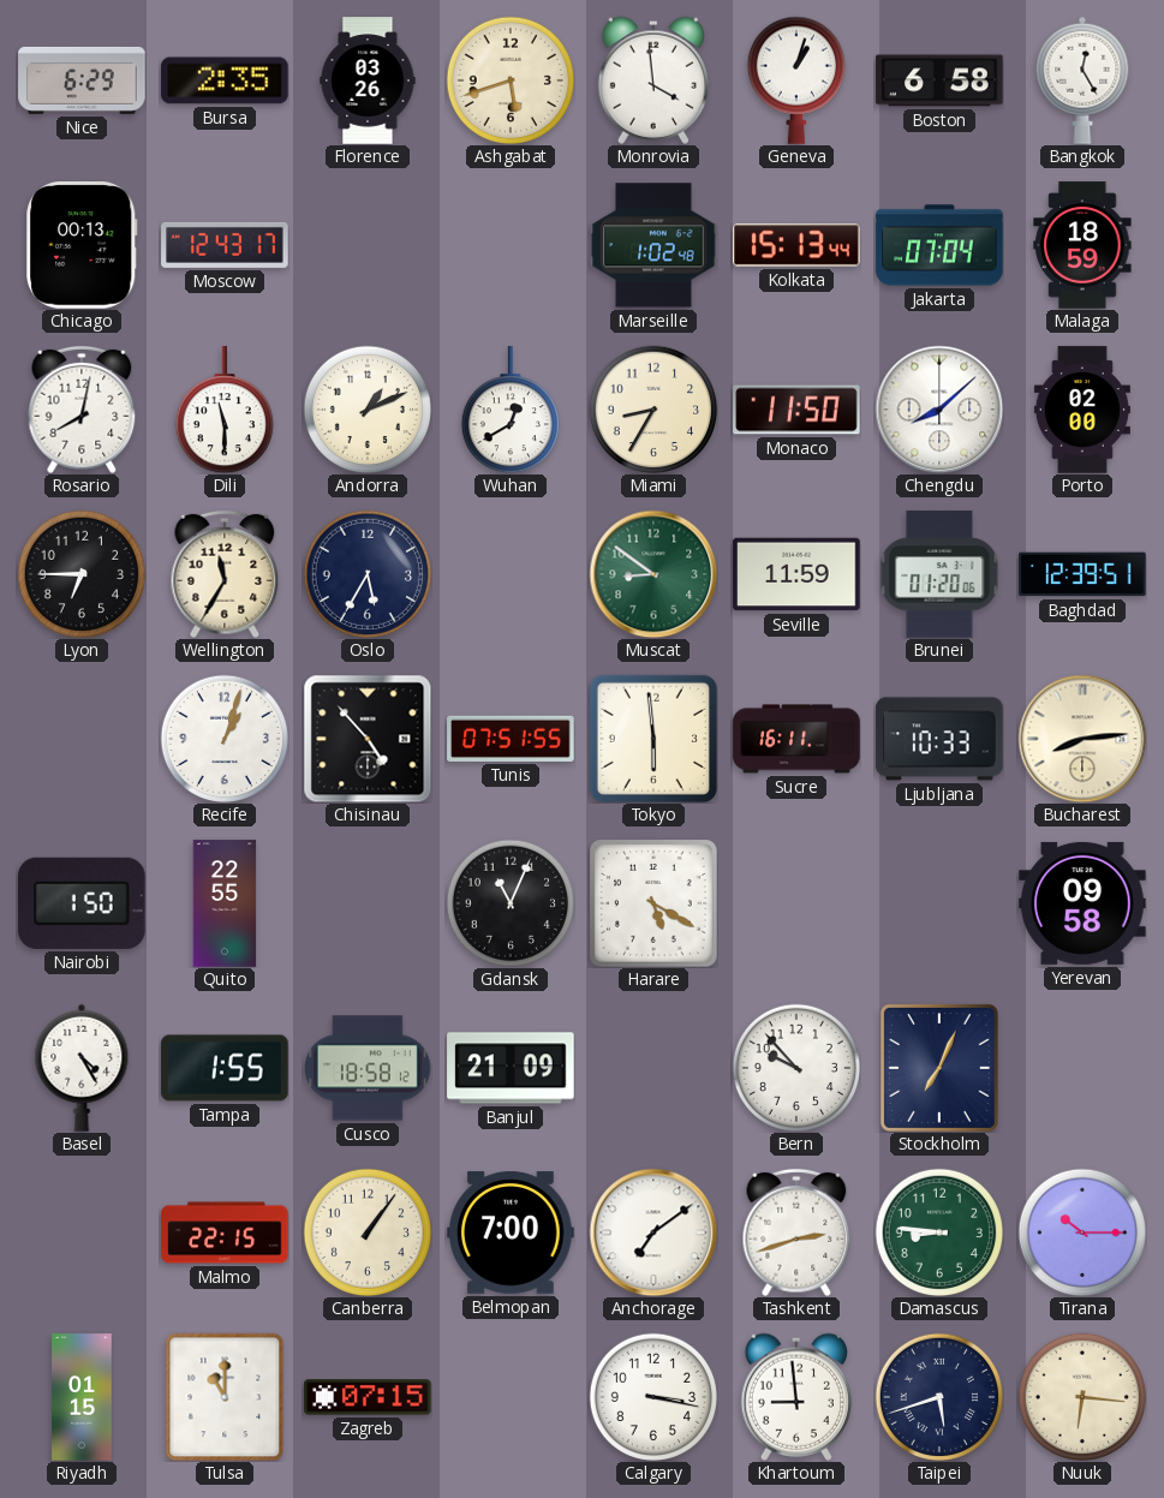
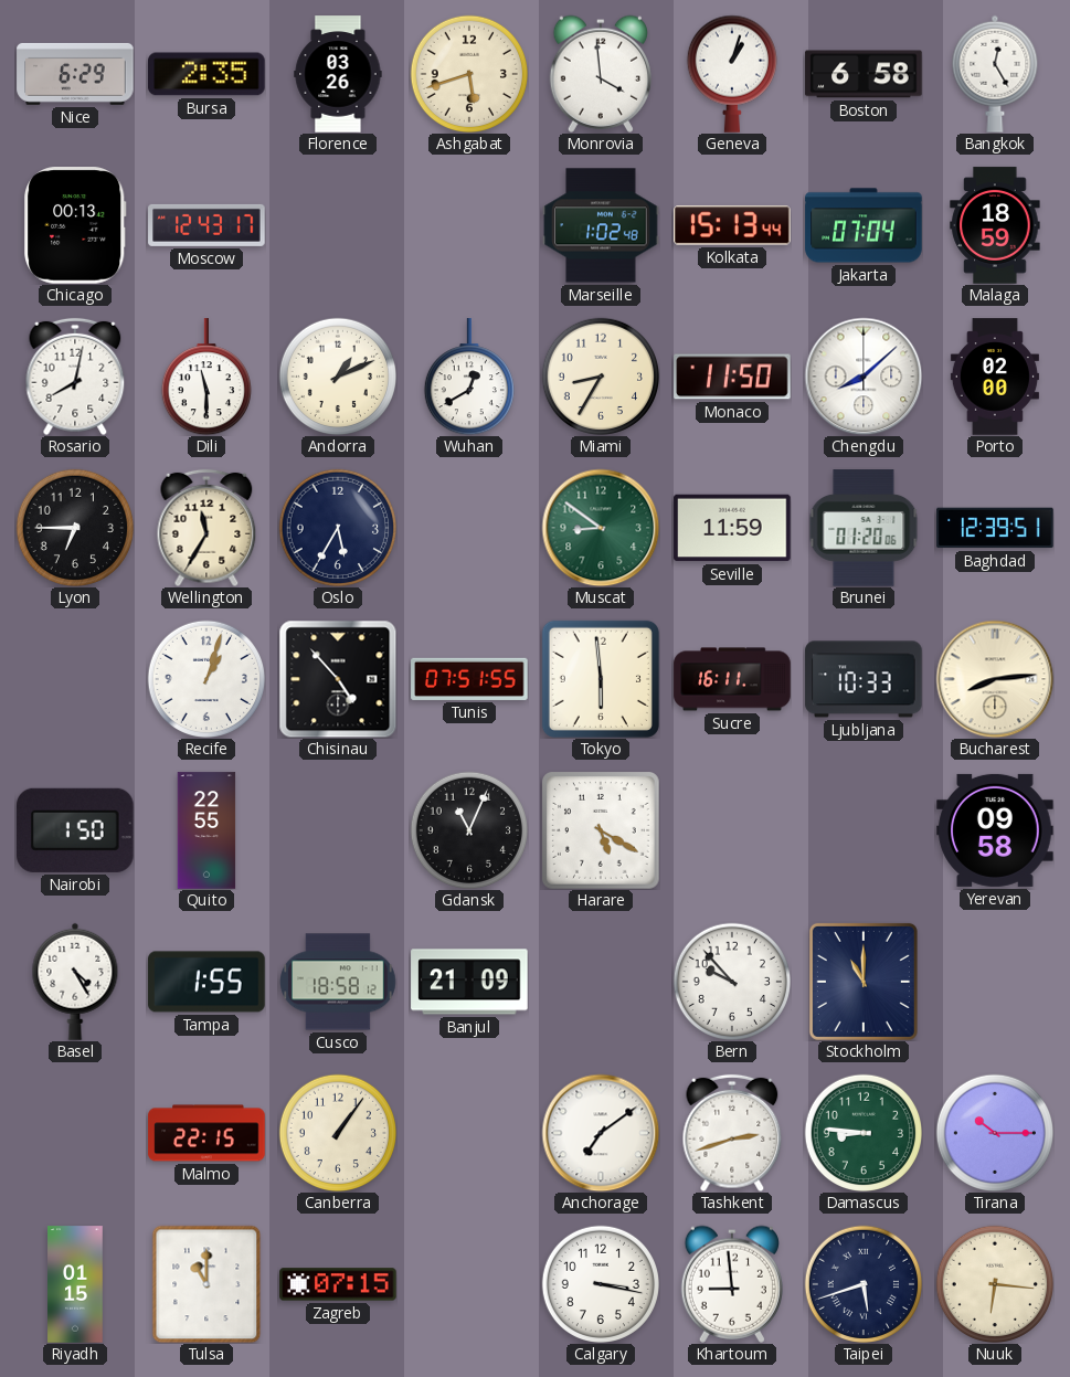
Stockholm: 7:04 -> 11:00 (864, 982)
Belmopan: 7:00 -> none (511, 1234)
